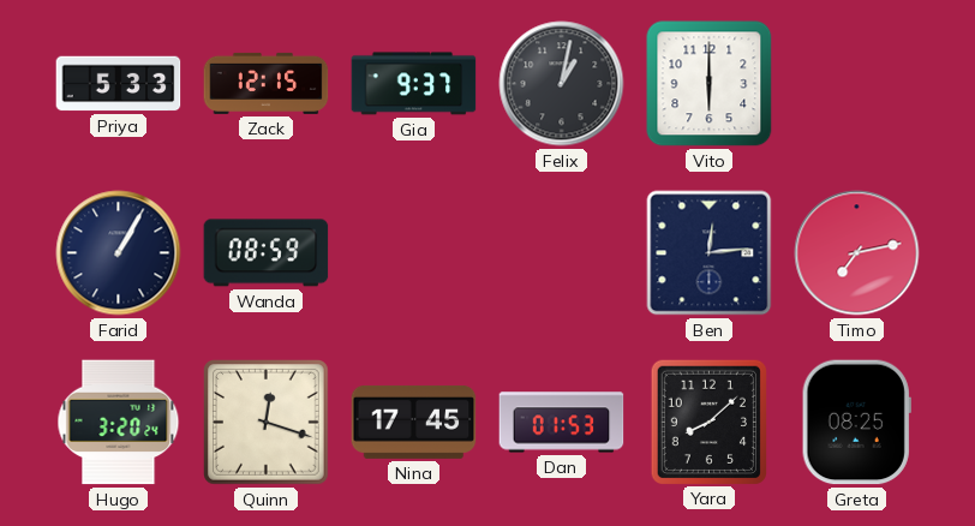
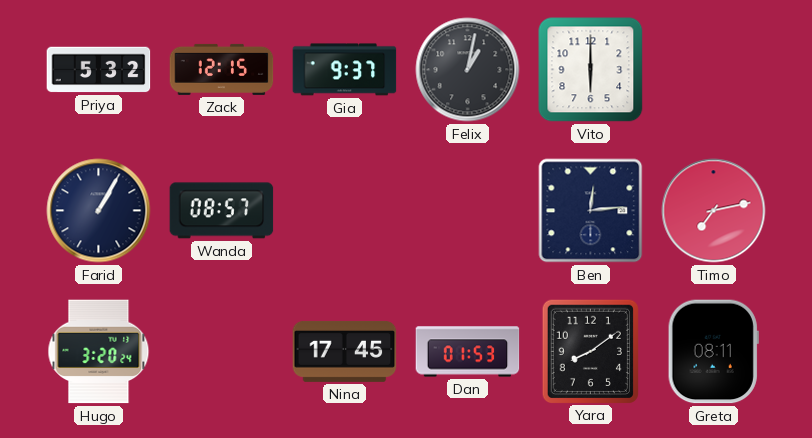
Priya: 5:33 -> 5:32 (99, 70)
Wanda: 08:59 -> 08:57 (222, 211)
Quinn: 12:18 -> none (267, 423)
Yara: 8:08 -> 8:09 (590, 351)
Greta: 08:25 -> 08:11 (713, 352)
